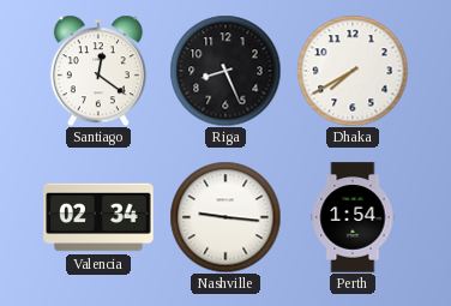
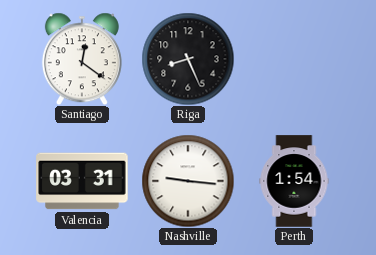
Dhaka: 7:40 -> none (353, 71)
Valencia: 02:34 -> 03:31 (82, 181)
